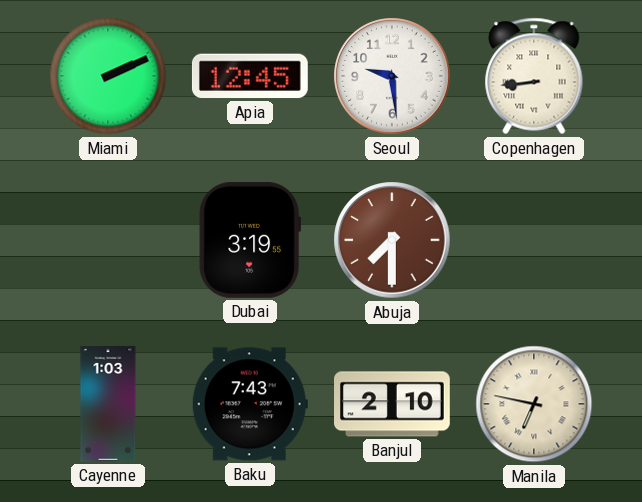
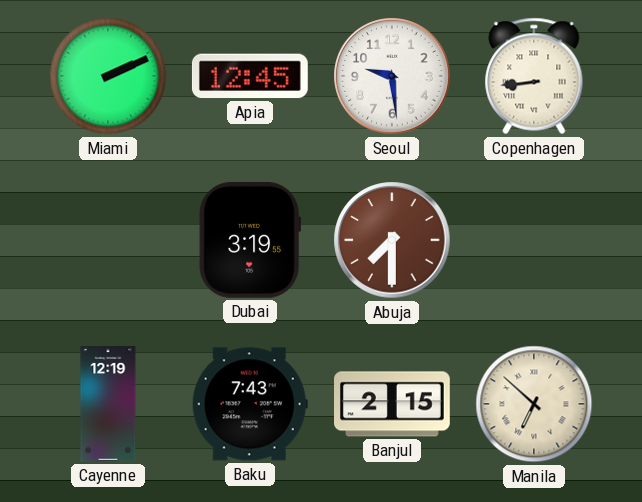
Cayenne: 1:03 -> 12:19 (108, 405)
Banjul: 2:10 -> 2:15 (393, 404)
Manila: 6:47 -> 6:52 (534, 404)
